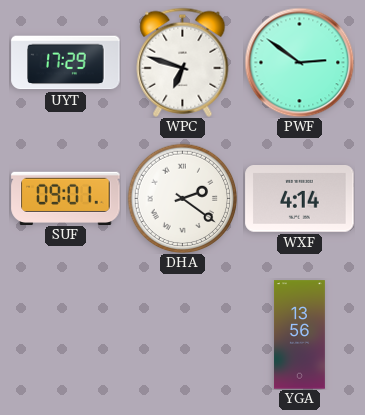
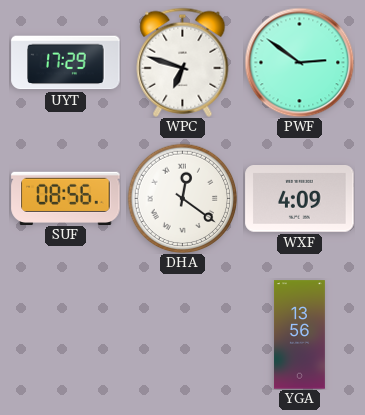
SUF: 09:01 -> 08:56 (66, 198)
DHA: 2:21 -> 12:21 (182, 198)
WXF: 4:14 -> 4:09 (300, 199)
